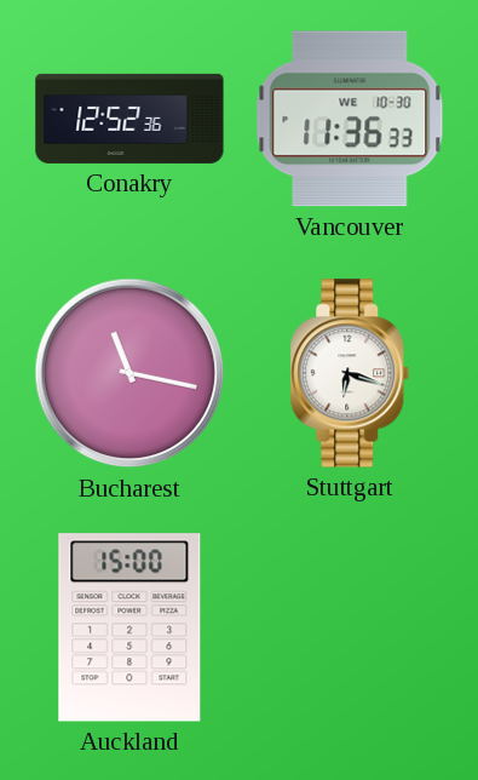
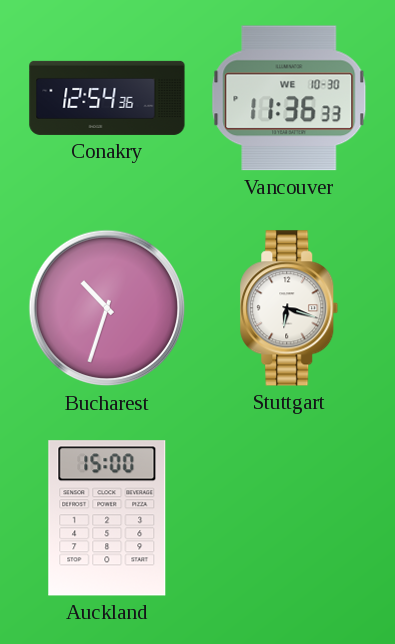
Conakry: 12:52 -> 12:54 (107, 98)
Bucharest: 11:17 -> 10:33 (107, 308)
